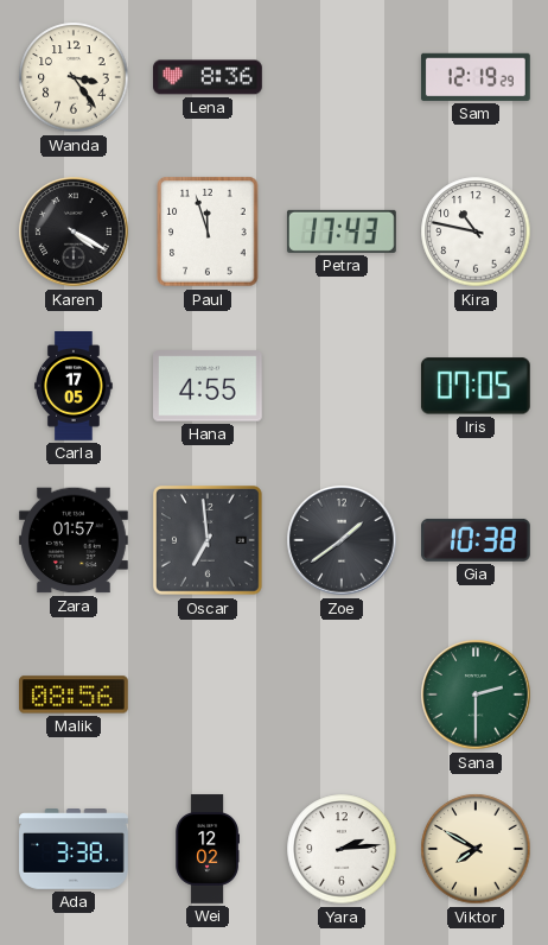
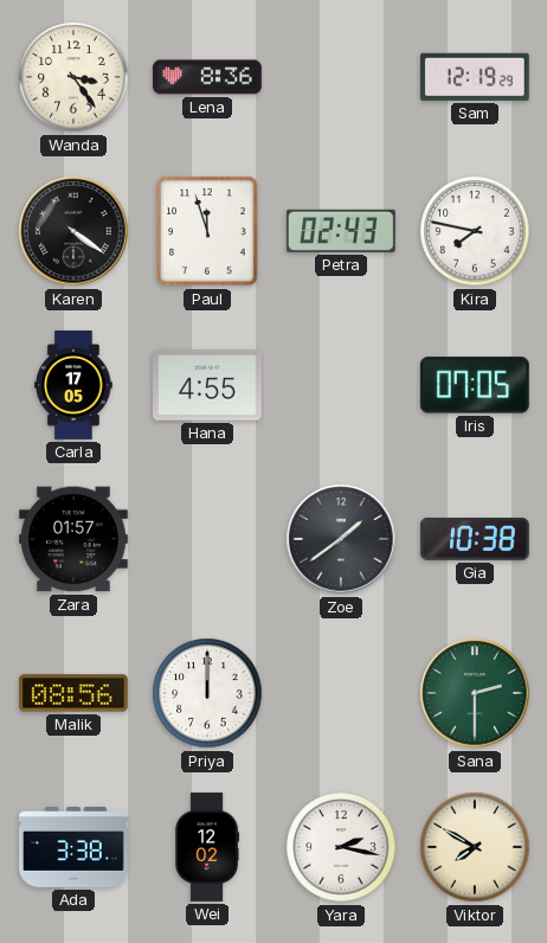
Karen: 4:20 -> 4:21 (73, 231)
Petra: 17:43 -> 02:43 (341, 231)
Kira: 10:47 -> 7:47 (475, 231)
Oscar: 6:59 -> none (209, 541)
Priya: none -> 12:00 (207, 693)
Yara: 2:14 -> 2:17 (341, 847)
